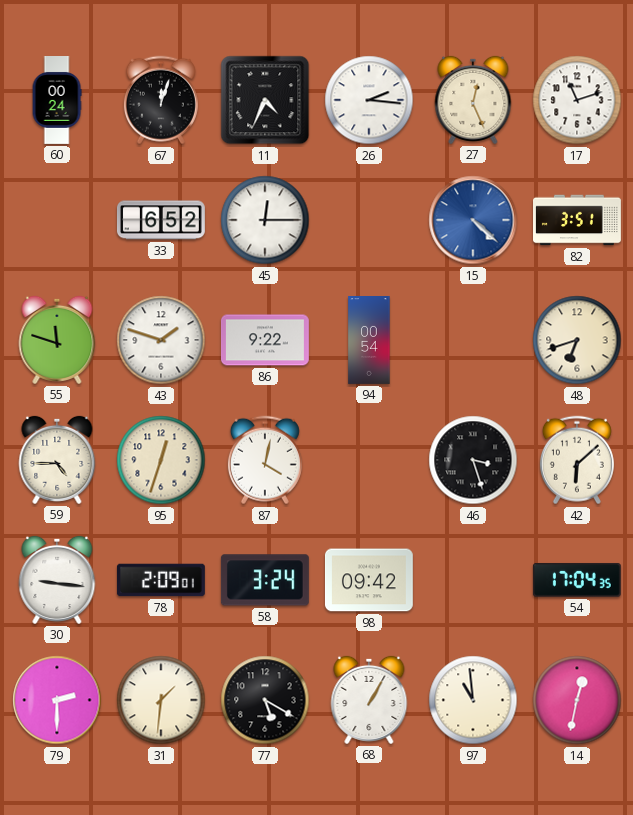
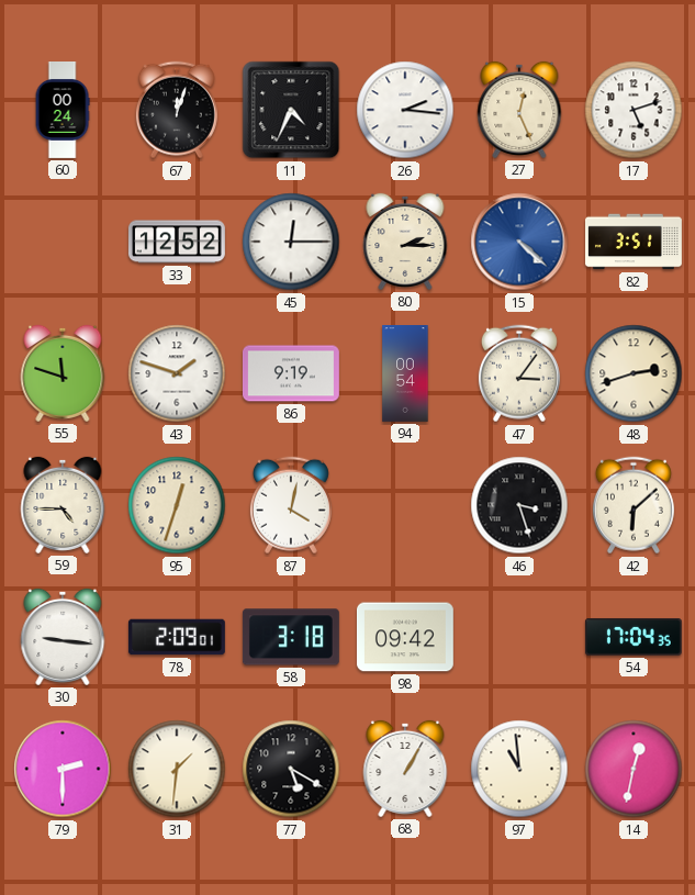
17: 11:12 -> 5:12 (634, 110)
33: 6:52 -> 12:52 (177, 242)
80: none -> 2:15 (405, 242)
86: 9:22 -> 9:19 (291, 373)
47: none -> 3:06 (519, 373)
48: 6:42 -> 2:42 (634, 373)
58: 3:24 -> 3:18 (291, 637)
